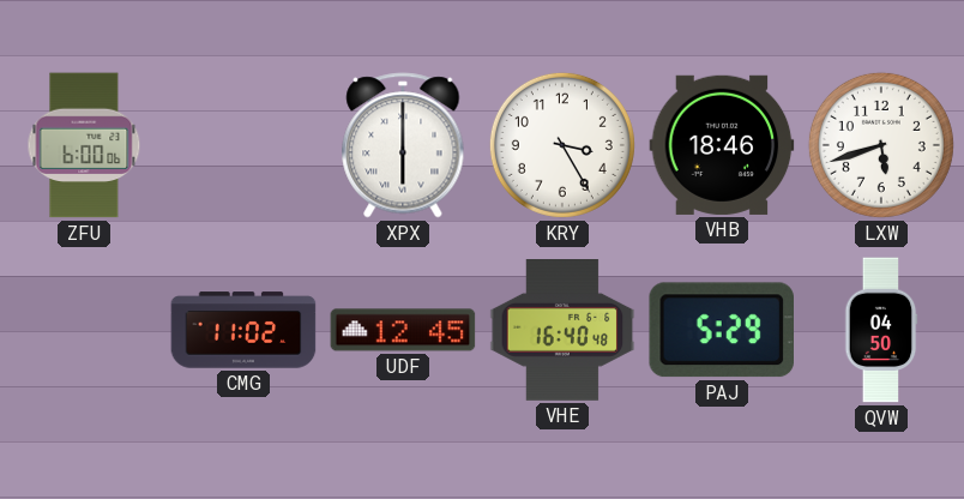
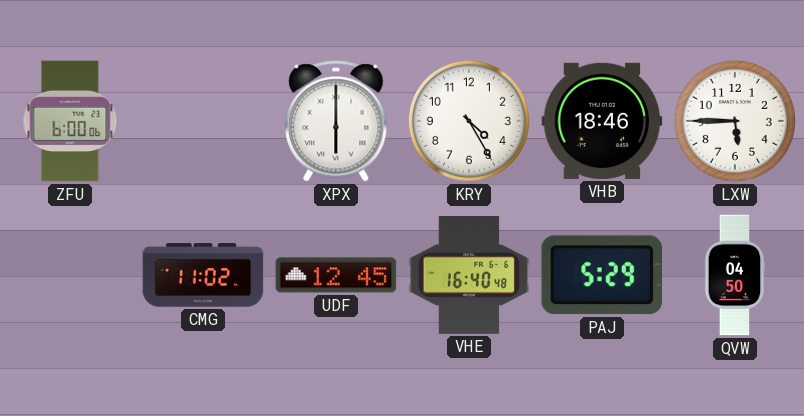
KRY: 3:25 -> 4:25 (469, 121)
LXW: 5:42 -> 5:45 (735, 121)
